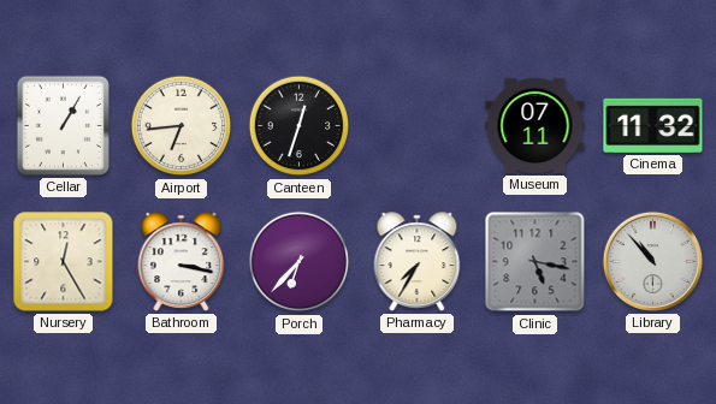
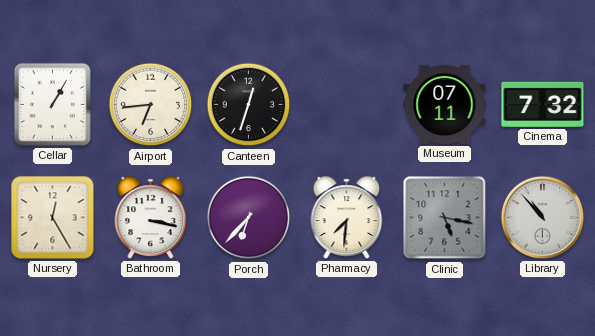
Cinema: 11:32 -> 7:32 (543, 104)
Pharmacy: 7:35 -> 7:31 (347, 218)
